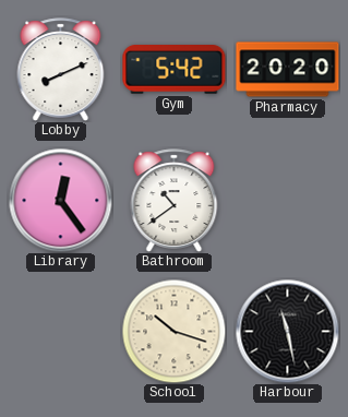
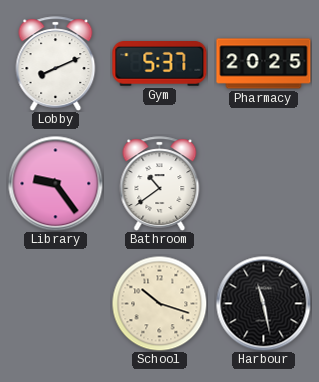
Gym: 5:42 -> 5:37 (160, 64)
Pharmacy: 20:20 -> 20:25 (264, 64)
Library: 12:24 -> 9:24 (55, 183)
